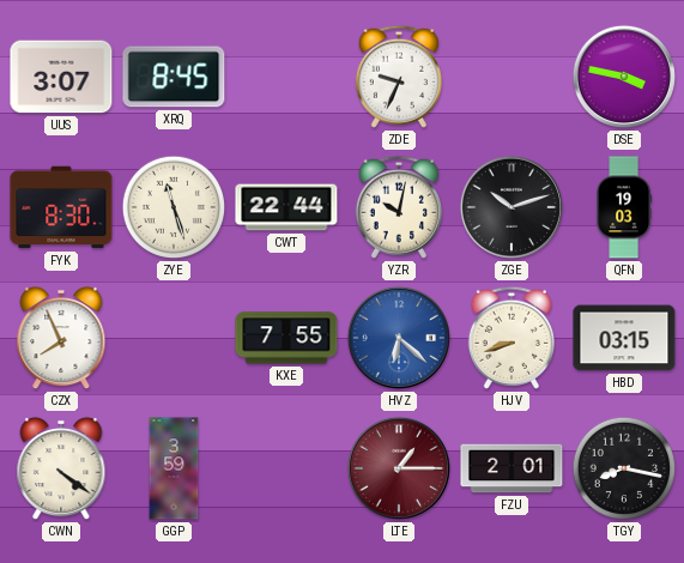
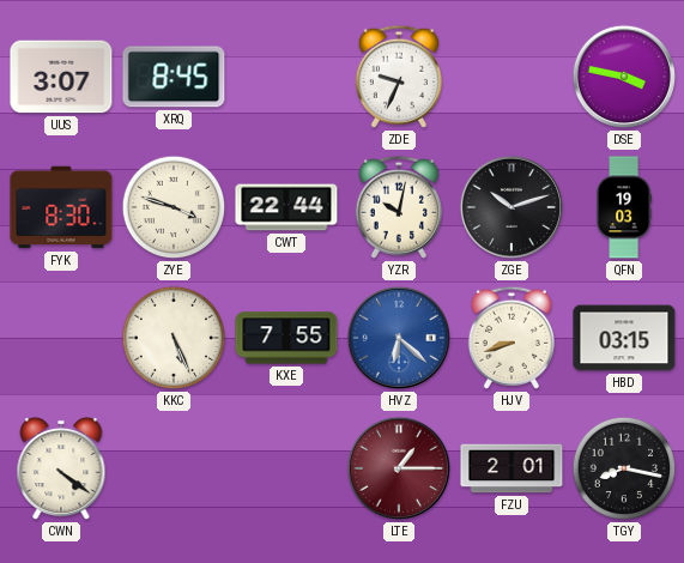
ZYE: 11:27 -> 3:48 (174, 207)
CZX: 7:56 -> none (61, 338)
KKC: none -> 5:26 (174, 338)
GGP: 3:59 -> none (174, 468)
